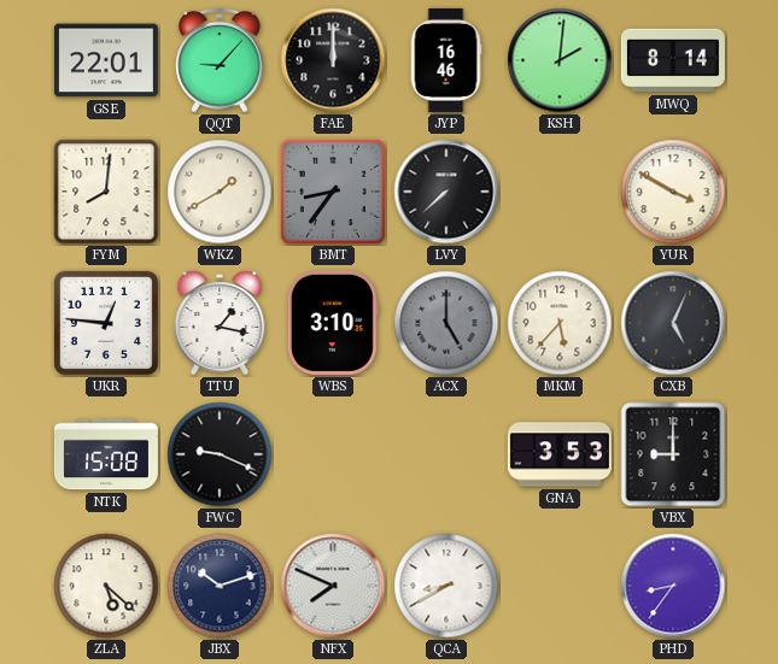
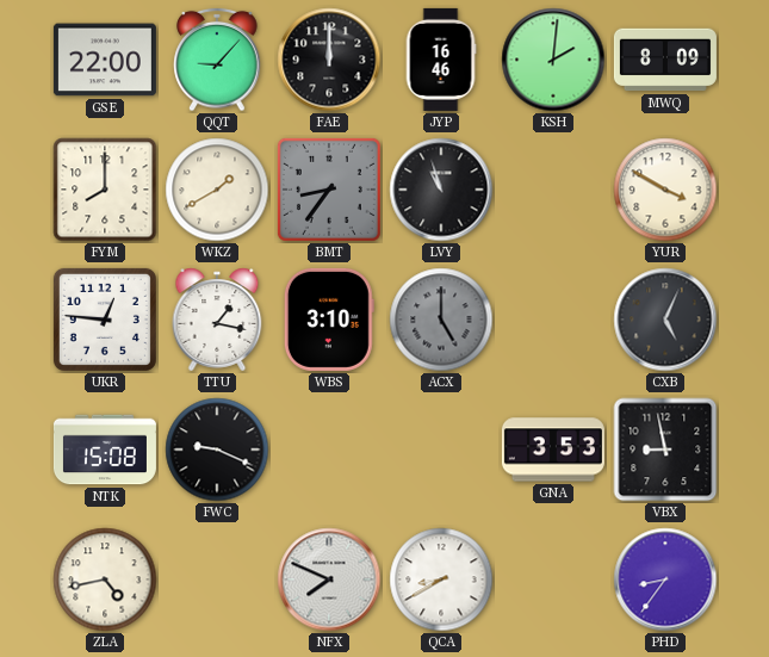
GSE: 22:01 -> 22:00 (105, 60)
MWQ: 8:14 -> 8:09 (665, 60)
FYM: 8:01 -> 8:00 (105, 190)
LVY: 7:38 -> 10:57 (441, 190)
MKM: 5:37 -> none (560, 323)
VBX: 9:00 -> 8:58 (665, 450)
ZLA: 5:22 -> 4:43 (105, 579)
JBX: 10:12 -> none (220, 586)
